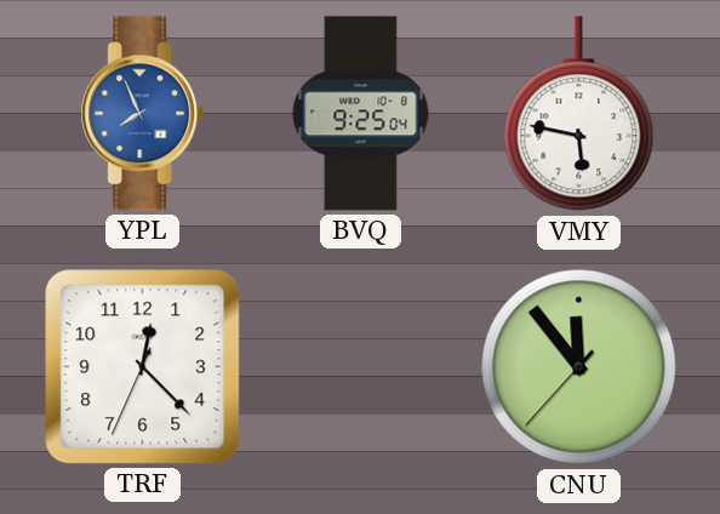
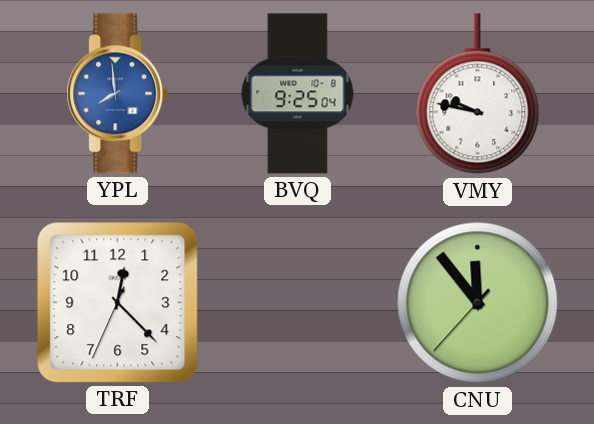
YPL: 7:56 -> 7:59 (118, 94)
VMY: 5:47 -> 9:47 (478, 94)
